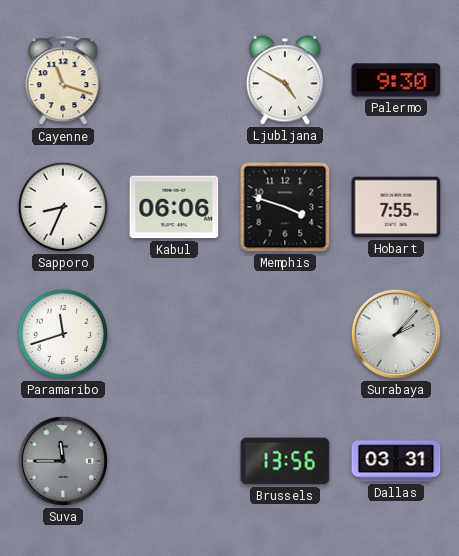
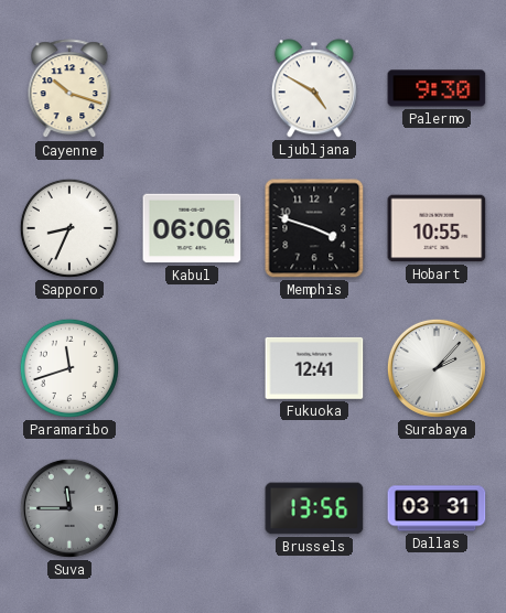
Cayenne: 11:18 -> 10:18 (69, 89)
Hobart: 7:55 -> 10:55 (437, 228)
Fukuoka: none -> 12:41 (314, 368)
